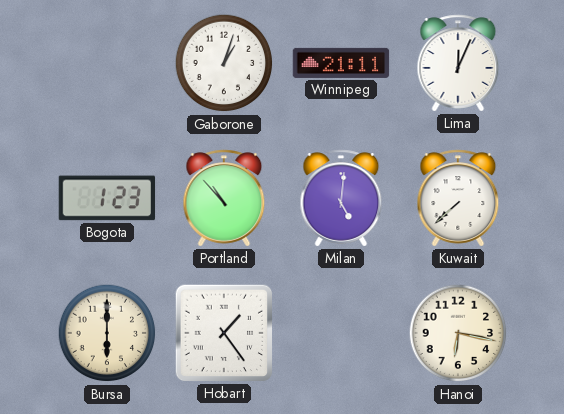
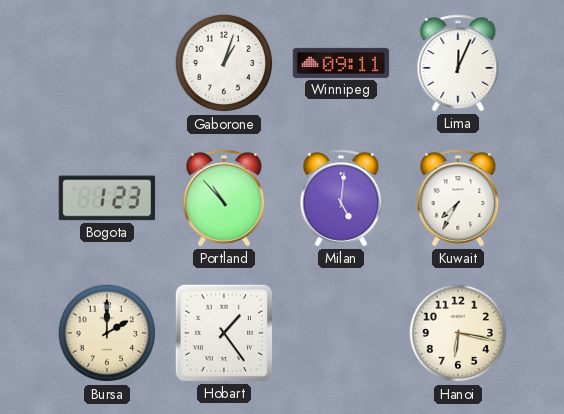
Winnipeg: 21:11 -> 09:11 (341, 63)
Kuwait: 7:38 -> 7:35 (458, 198)
Bursa: 6:00 -> 2:00 (107, 333)
